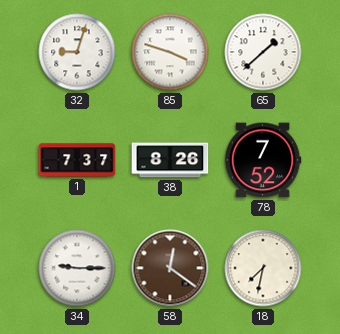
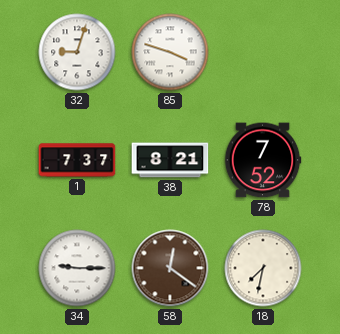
65: 1:38 -> none (263, 52)
38: 8:26 -> 8:21 (170, 160)
